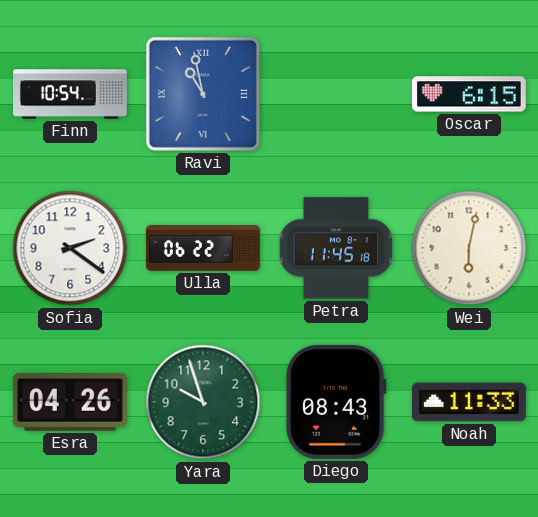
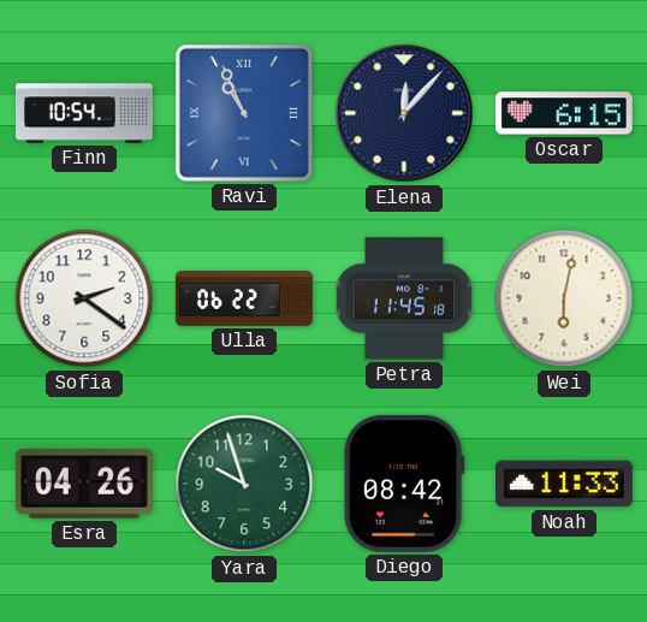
Ravi: 10:58 -> 10:56 (244, 113)
Elena: none -> 12:07 (404, 113)
Diego: 08:43 -> 08:42 (404, 484)
